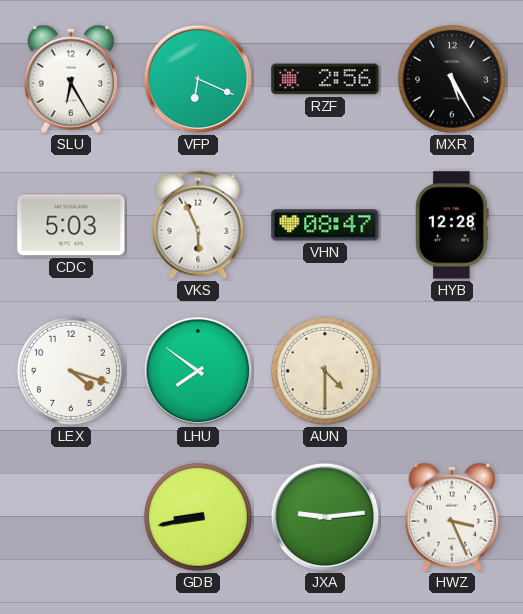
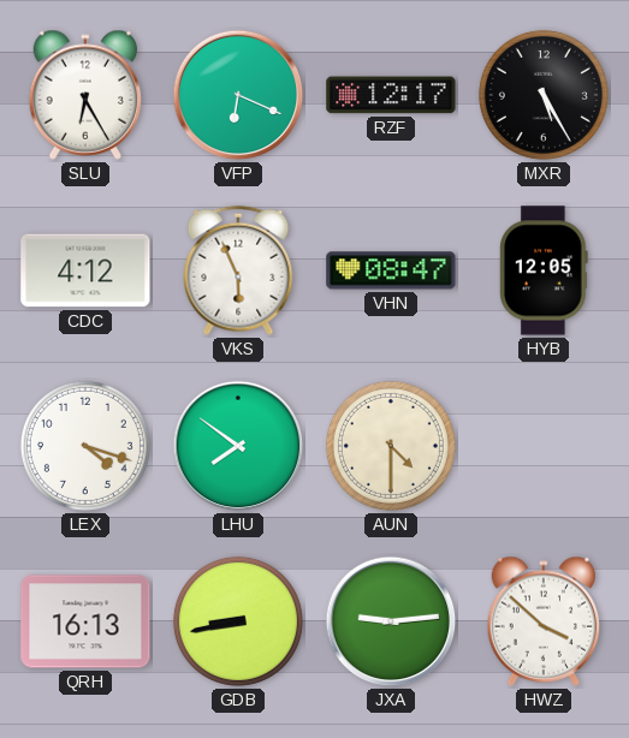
RZF: 2:56 -> 12:17 (391, 95)
CDC: 5:03 -> 4:12 (85, 270)
HYB: 12:28 -> 12:05 (544, 270)
QRH: none -> 16:13 (85, 621)
HWZ: 3:26 -> 3:52 (544, 621)
